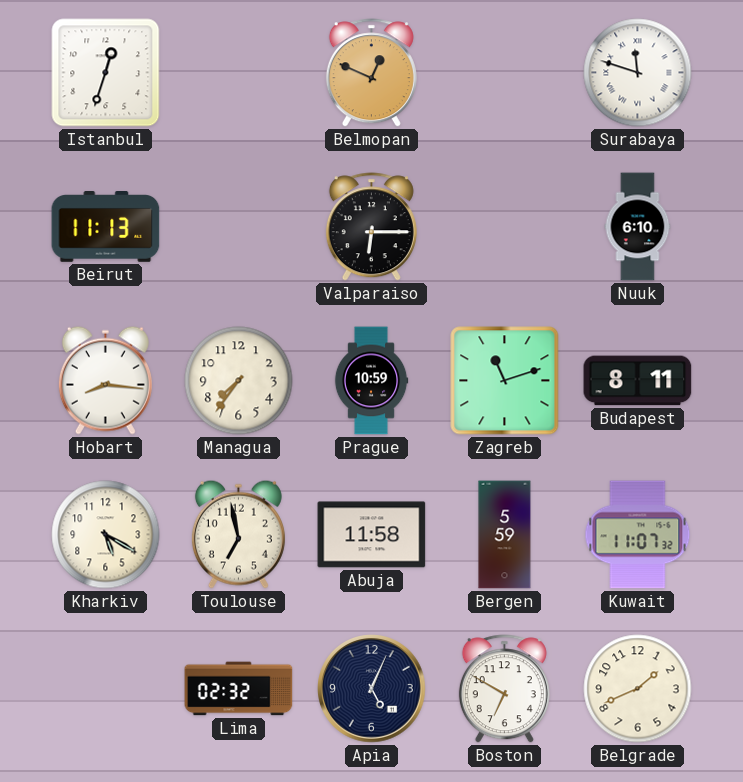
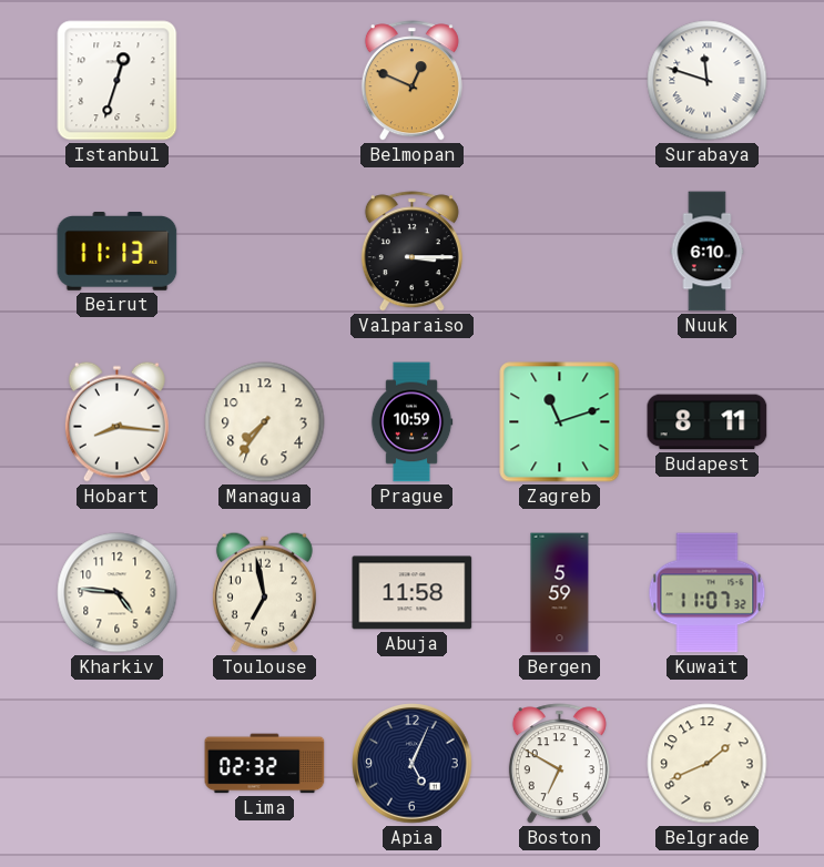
Valparaiso: 6:15 -> 3:15 (411, 252)
Kharkiv: 5:20 -> 4:46 (118, 593)
